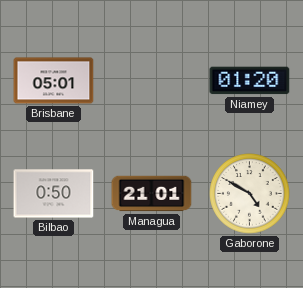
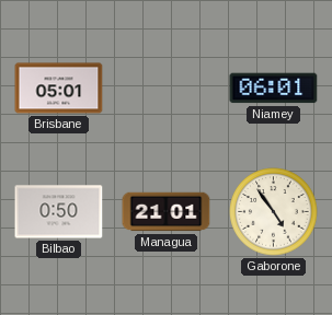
Niamey: 01:20 -> 06:01 (274, 89)
Gaborone: 4:50 -> 4:54 (274, 212)
